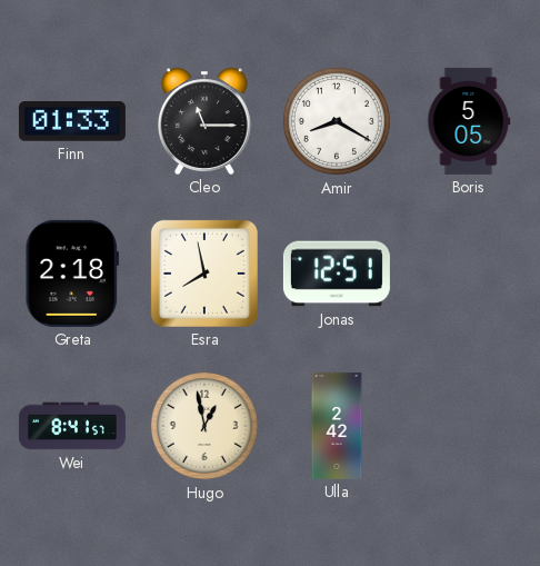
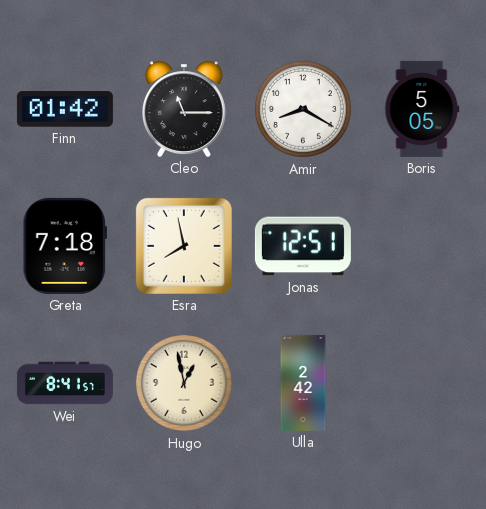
Finn: 01:33 -> 01:42 (65, 109)
Greta: 2:18 -> 7:18 (64, 246)
